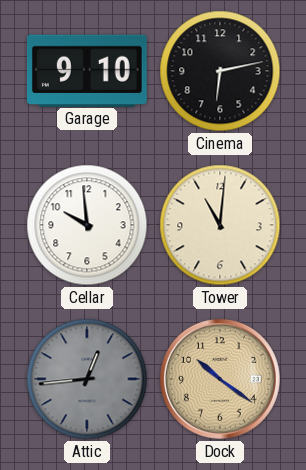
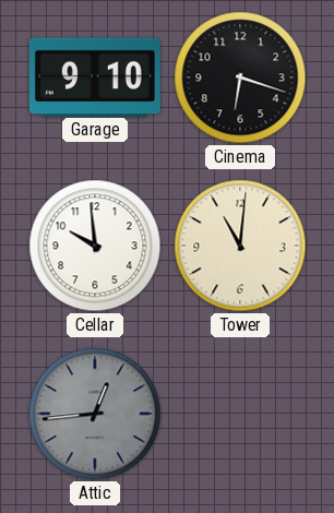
Cinema: 6:13 -> 6:18 (240, 77)
Dock: 10:21 -> none (220, 379)
